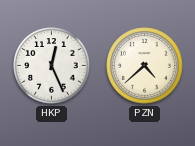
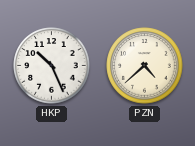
HKP: 12:26 -> 10:26 (52, 66)
